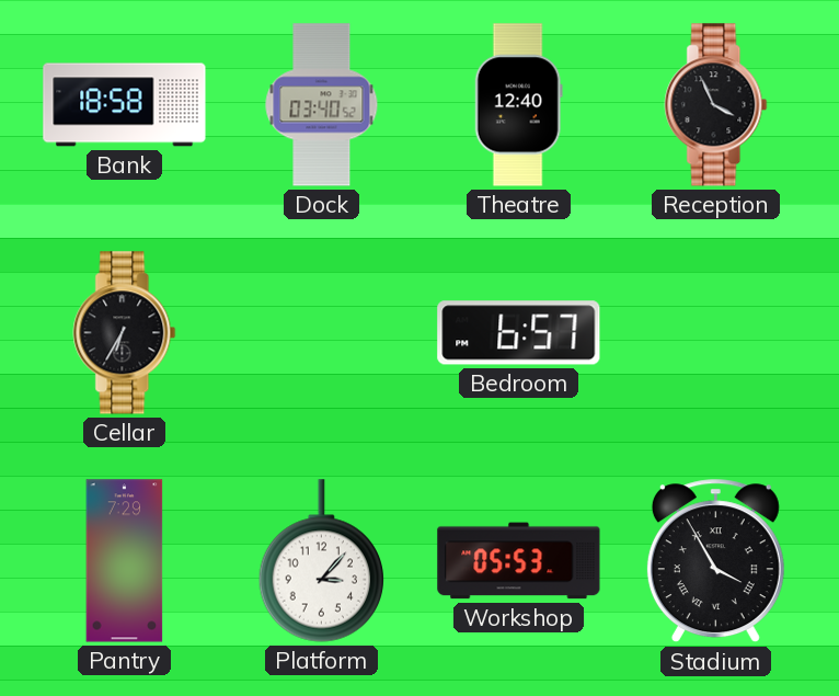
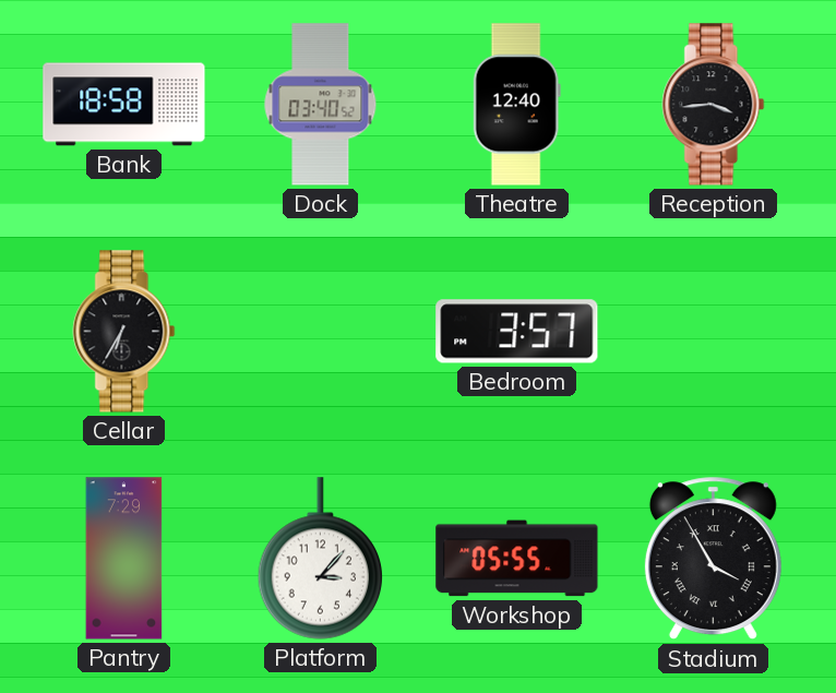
Reception: 3:56 -> 3:44 (714, 105)
Bedroom: 6:57 -> 3:57 (517, 332)
Workshop: 05:53 -> 05:55 (517, 559)
